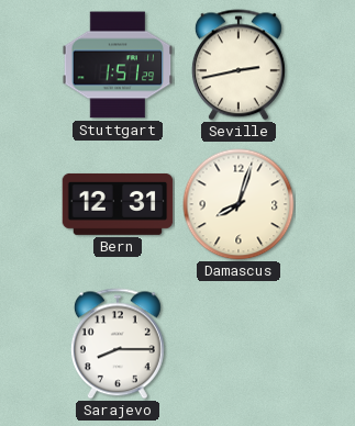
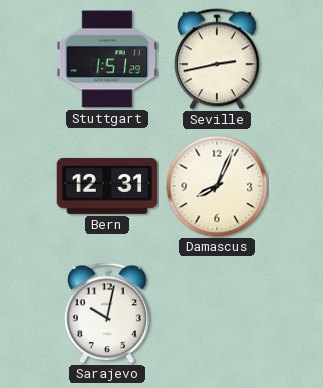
Damascus: 8:03 -> 8:04 (217, 186)
Sarajevo: 8:15 -> 10:02 (107, 313)
